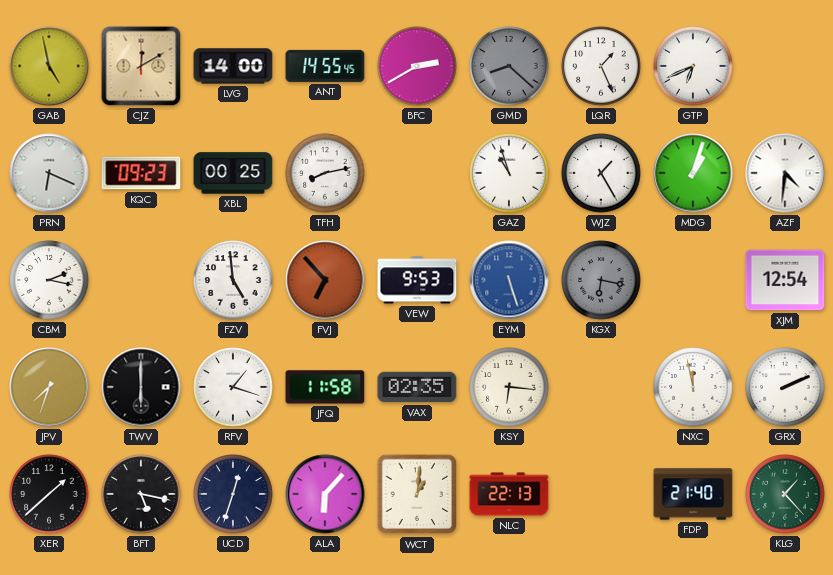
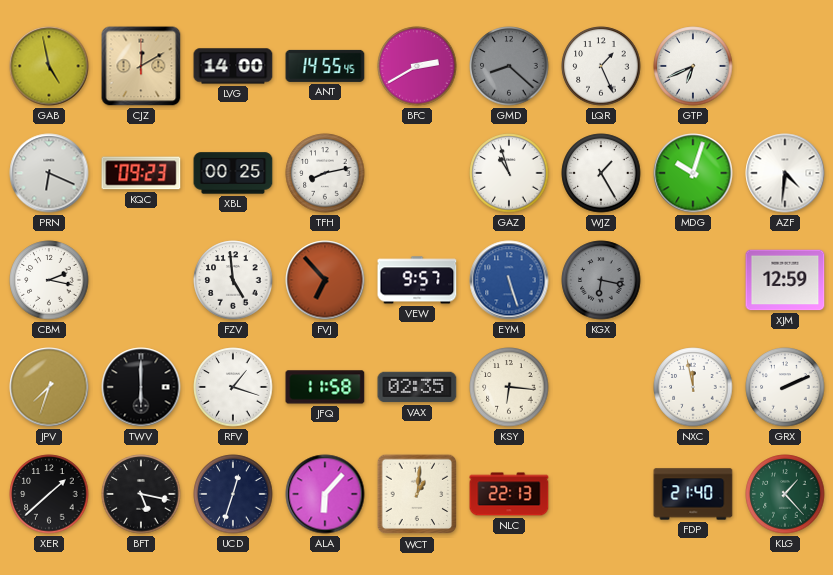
MDG: 1:03 -> 10:03 (693, 173)
VEW: 9:53 -> 9:57 (417, 280)
XJM: 12:54 -> 12:59 (785, 280)
